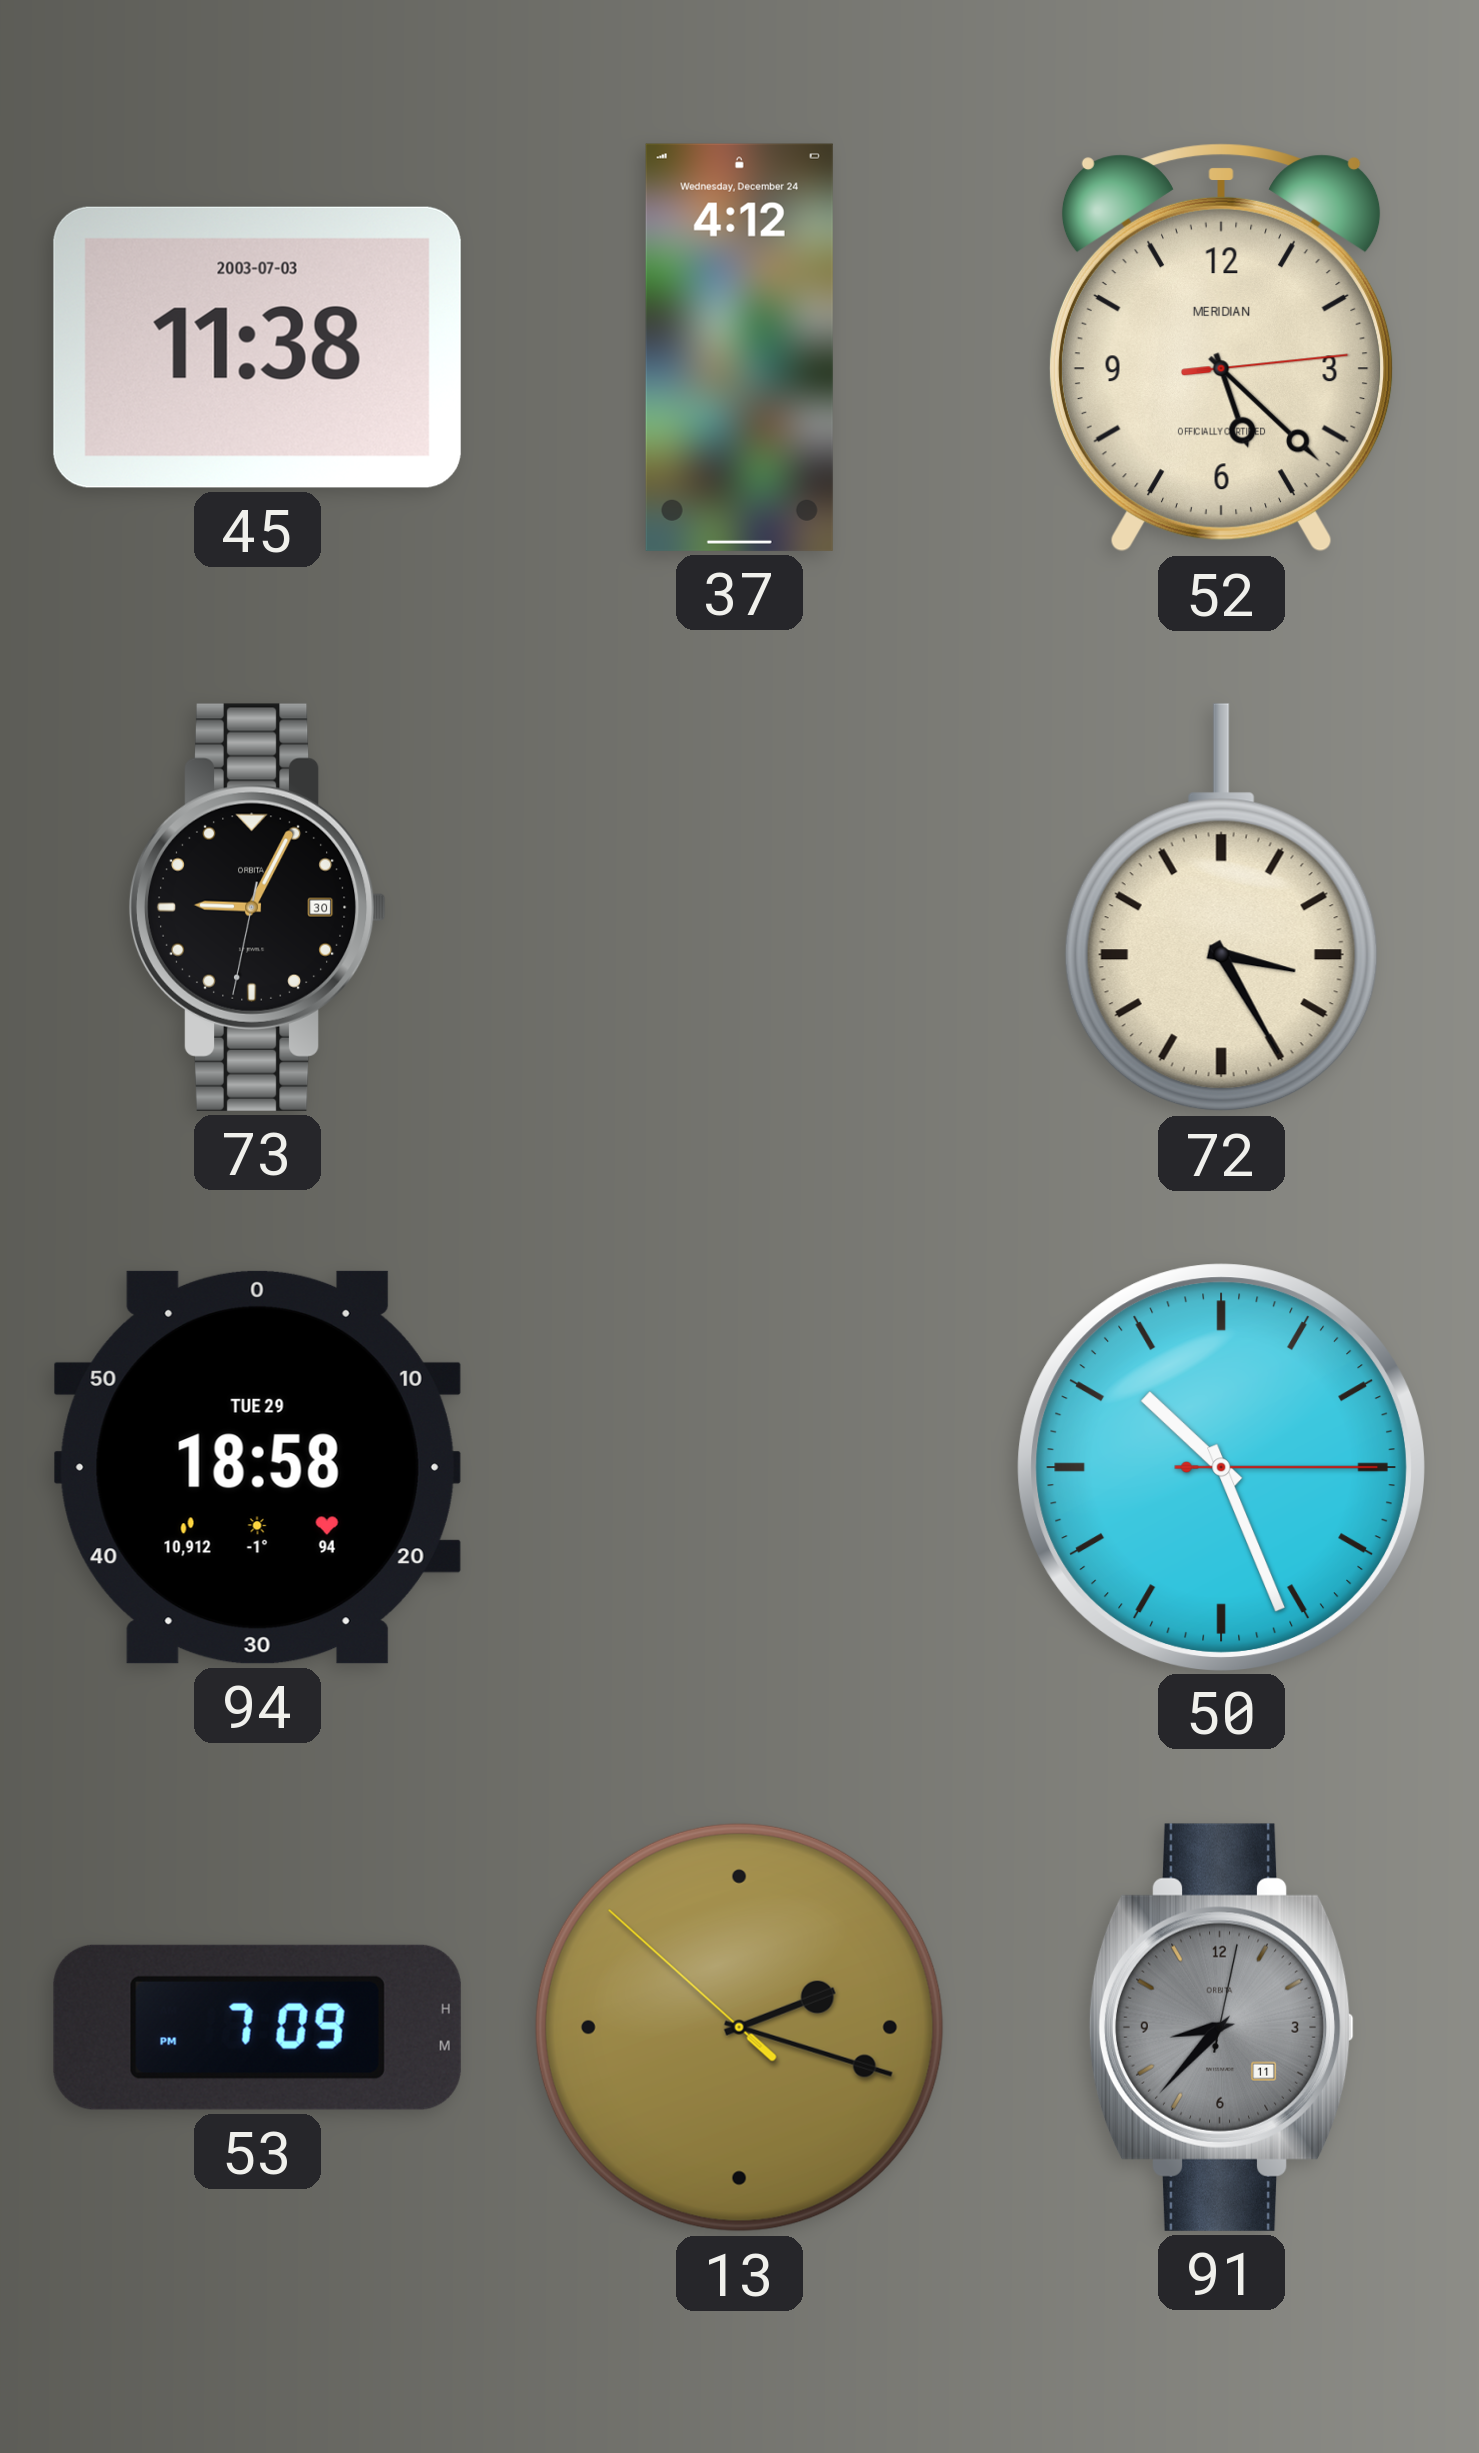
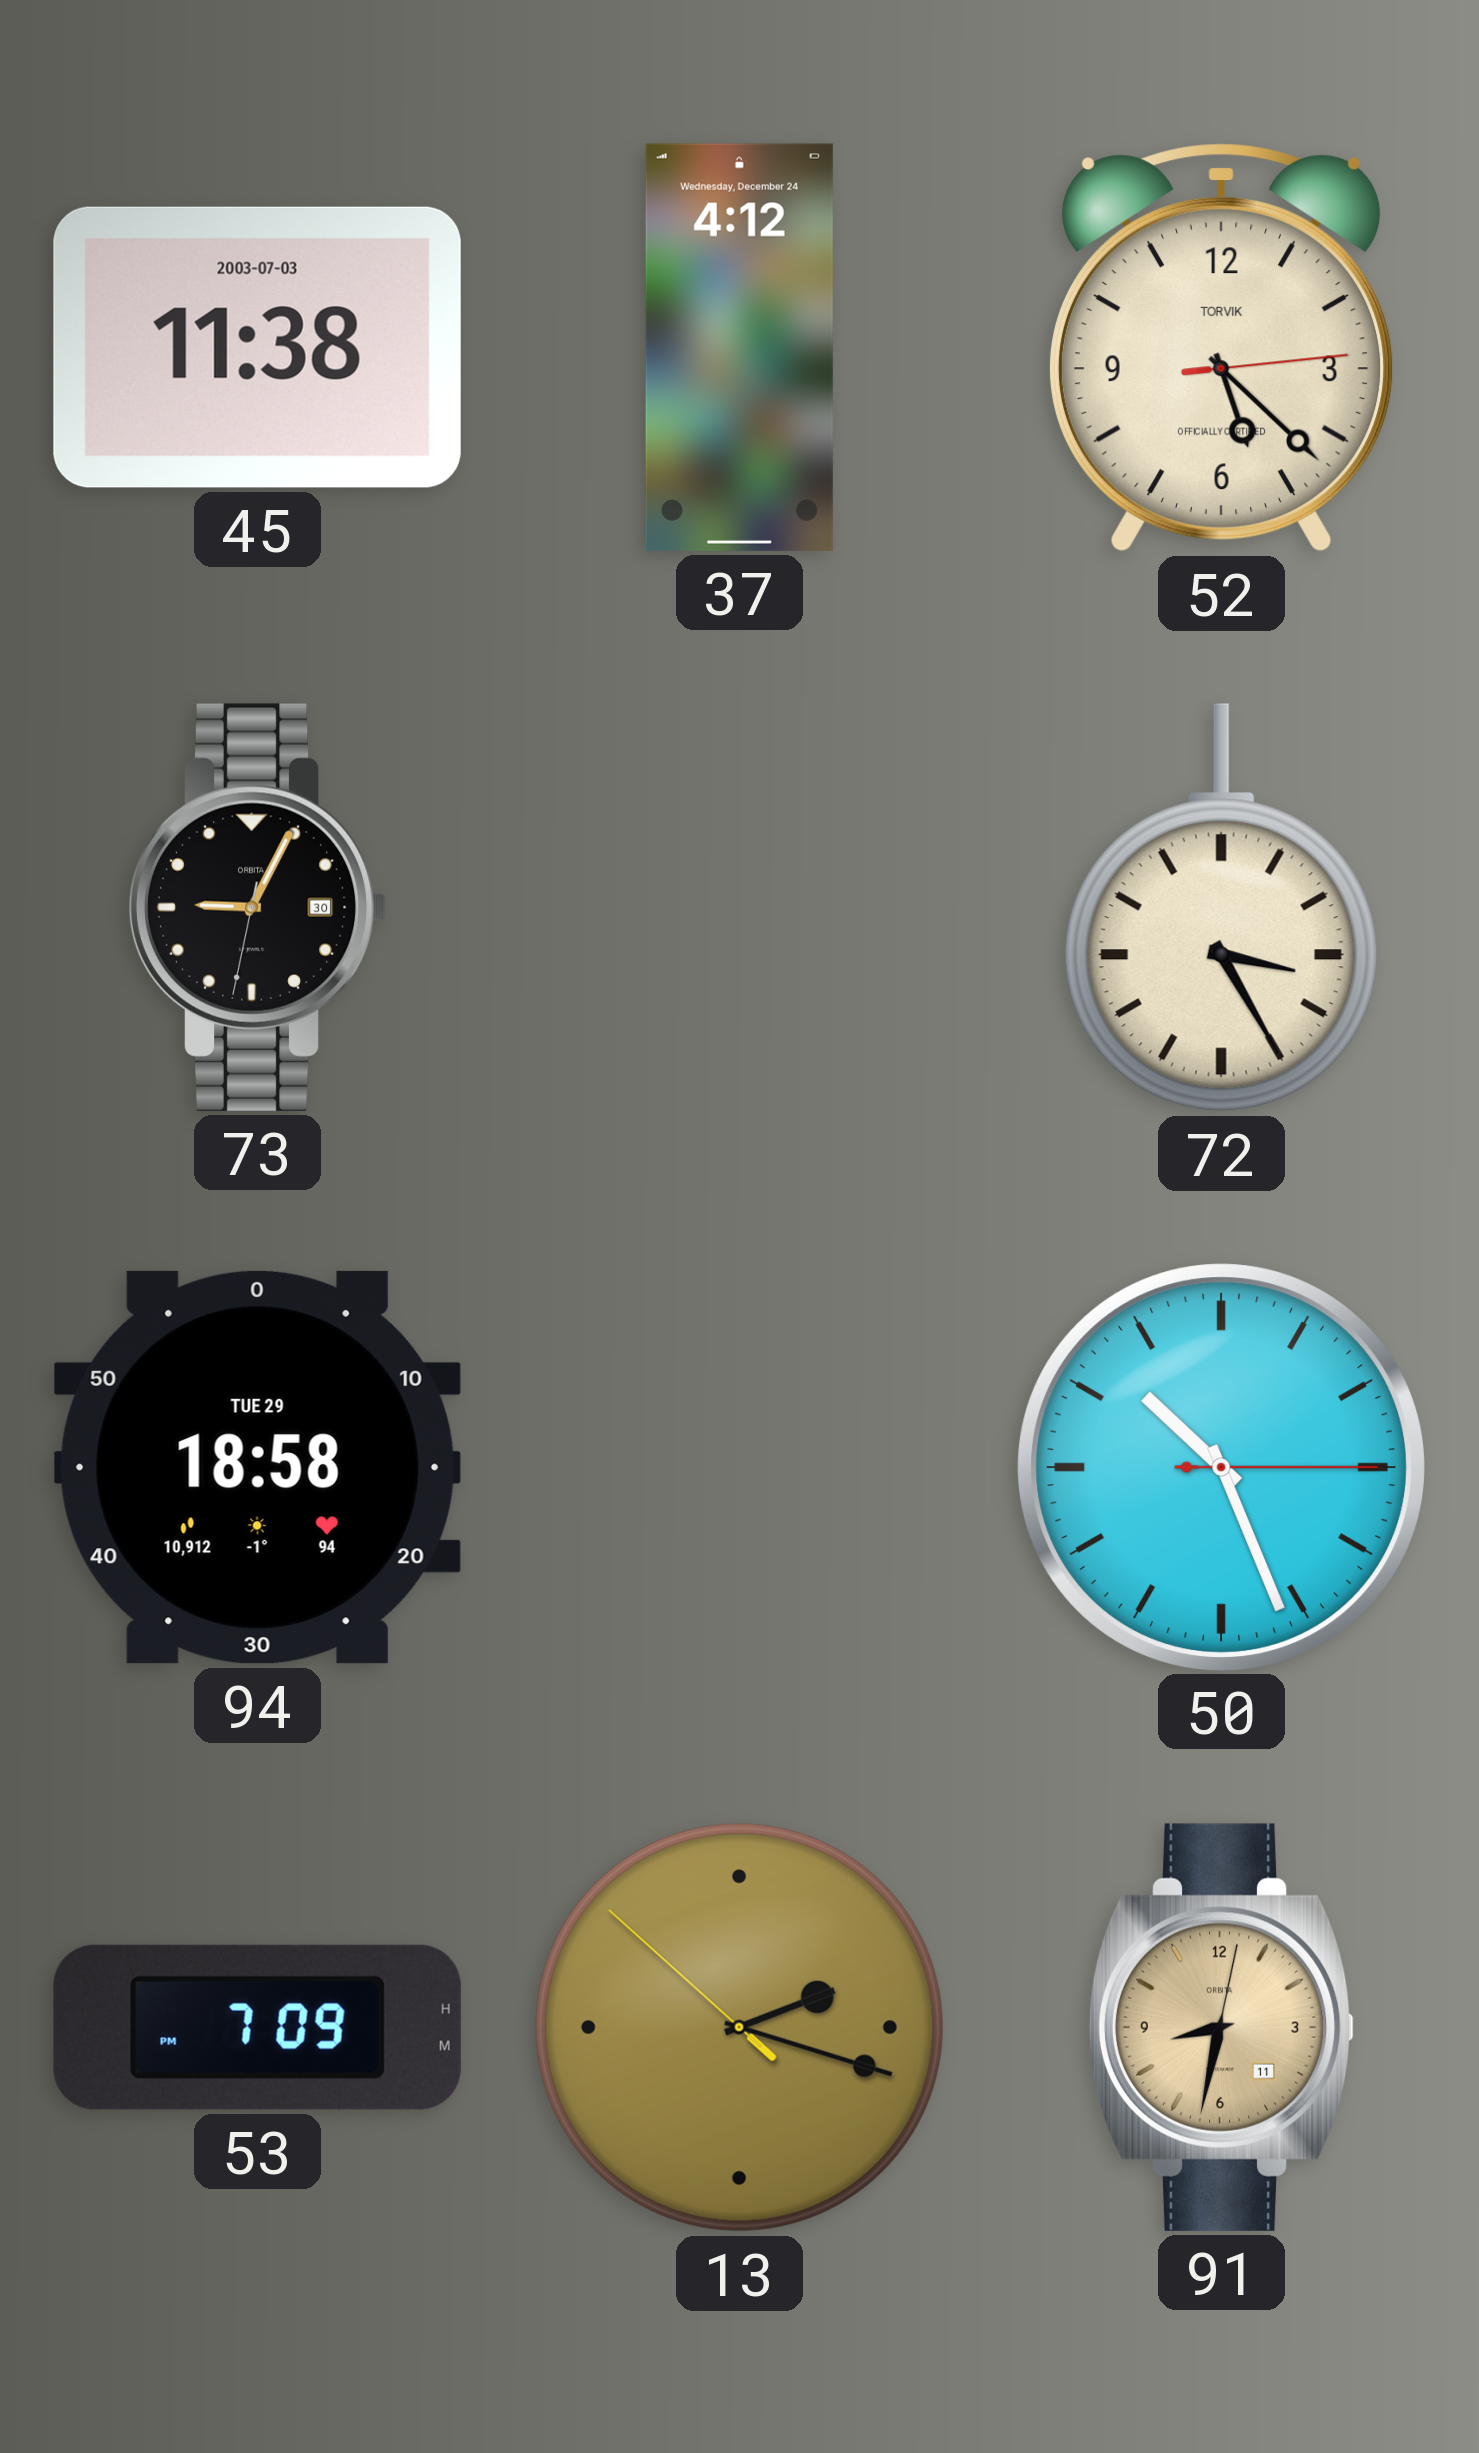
52 brand: MERIDIAN -> TORVIK (1221, 348)
91: 8:37 -> 8:32 (1222, 2027)
91 dial: grey -> champagne (1222, 2027)
